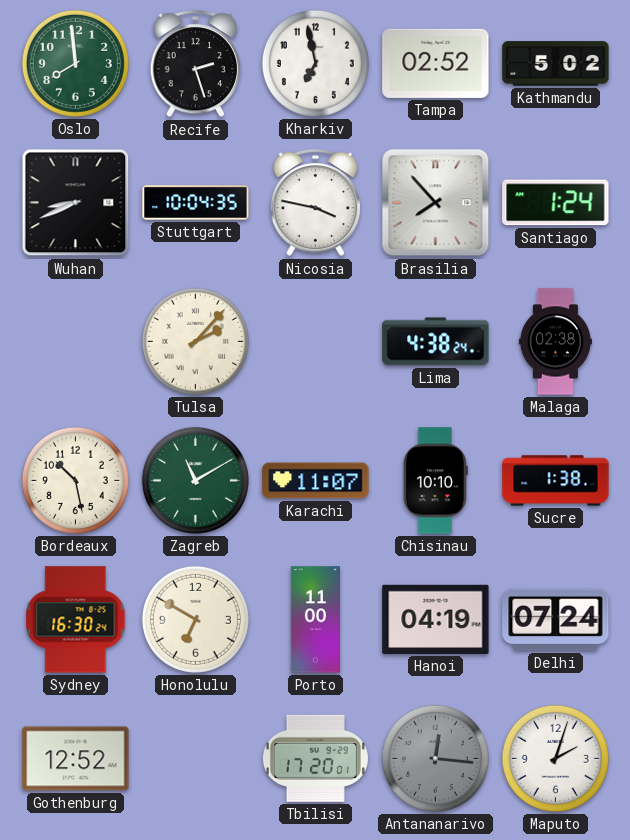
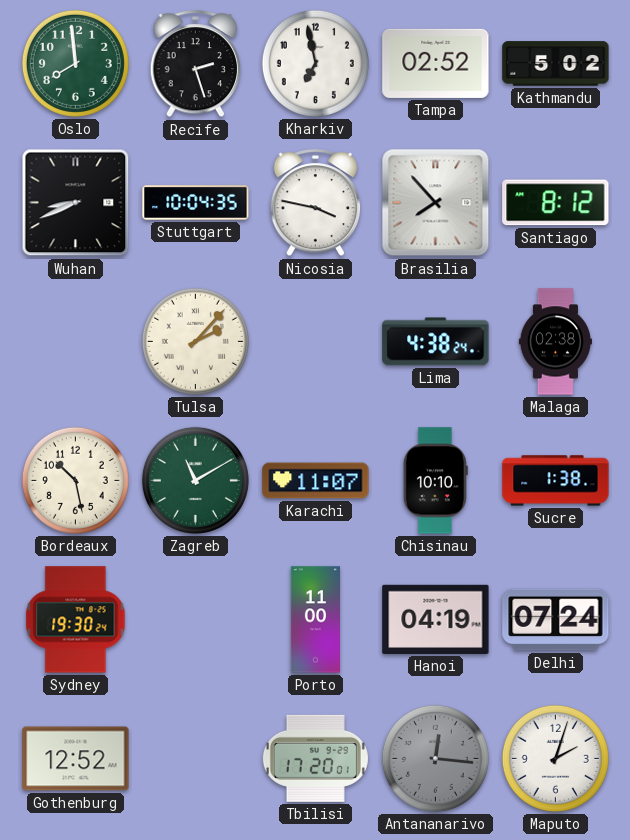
Santiago: 1:24 -> 8:12 (556, 203)
Sydney: 16:30 -> 19:30 (76, 620)
Honolulu: 6:50 -> none (195, 619)
